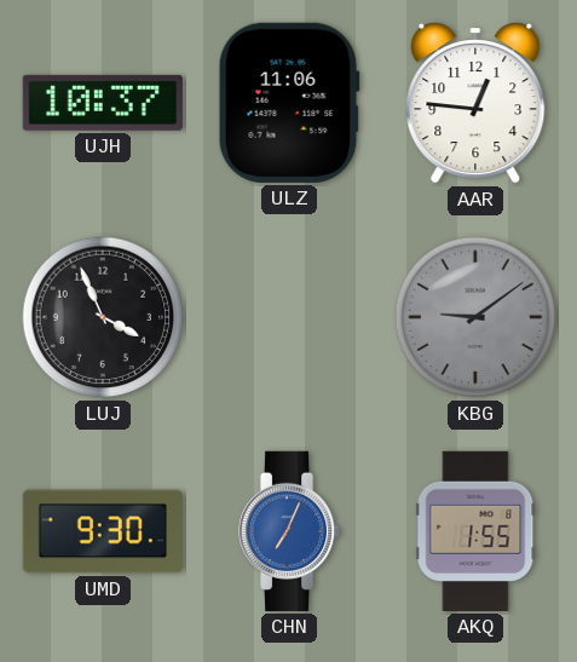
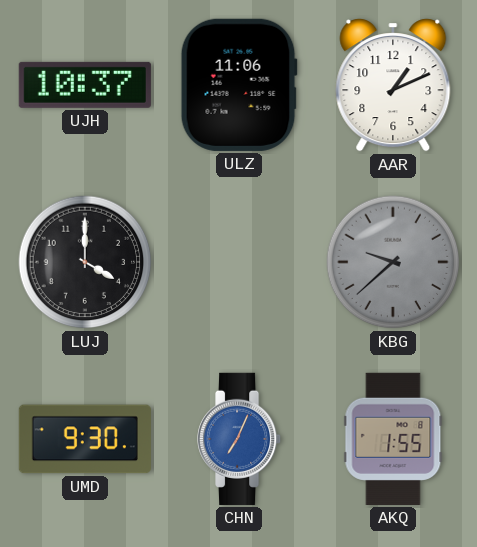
AAR: 12:46 -> 1:11 (393, 85)
LUJ: 3:56 -> 4:00 (85, 262)
KBG: 9:09 -> 9:38 (393, 262)
